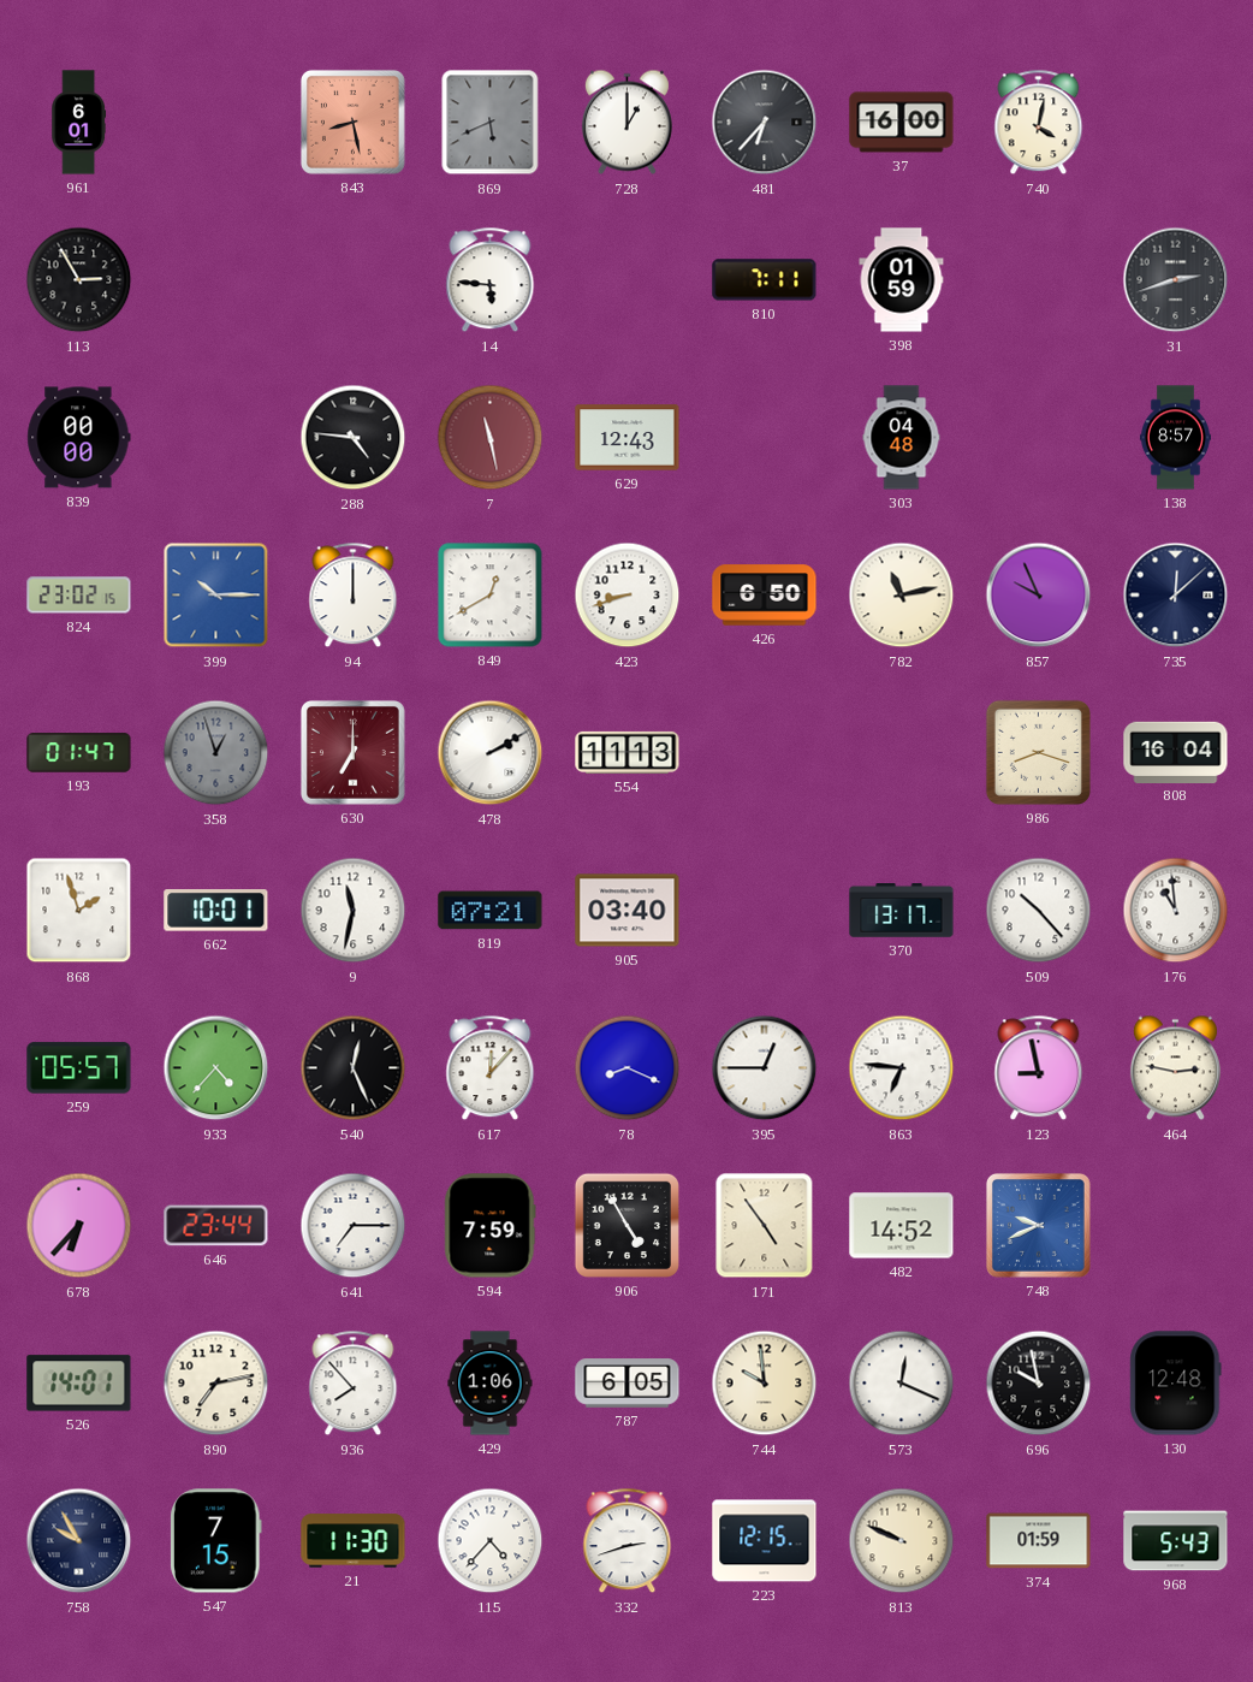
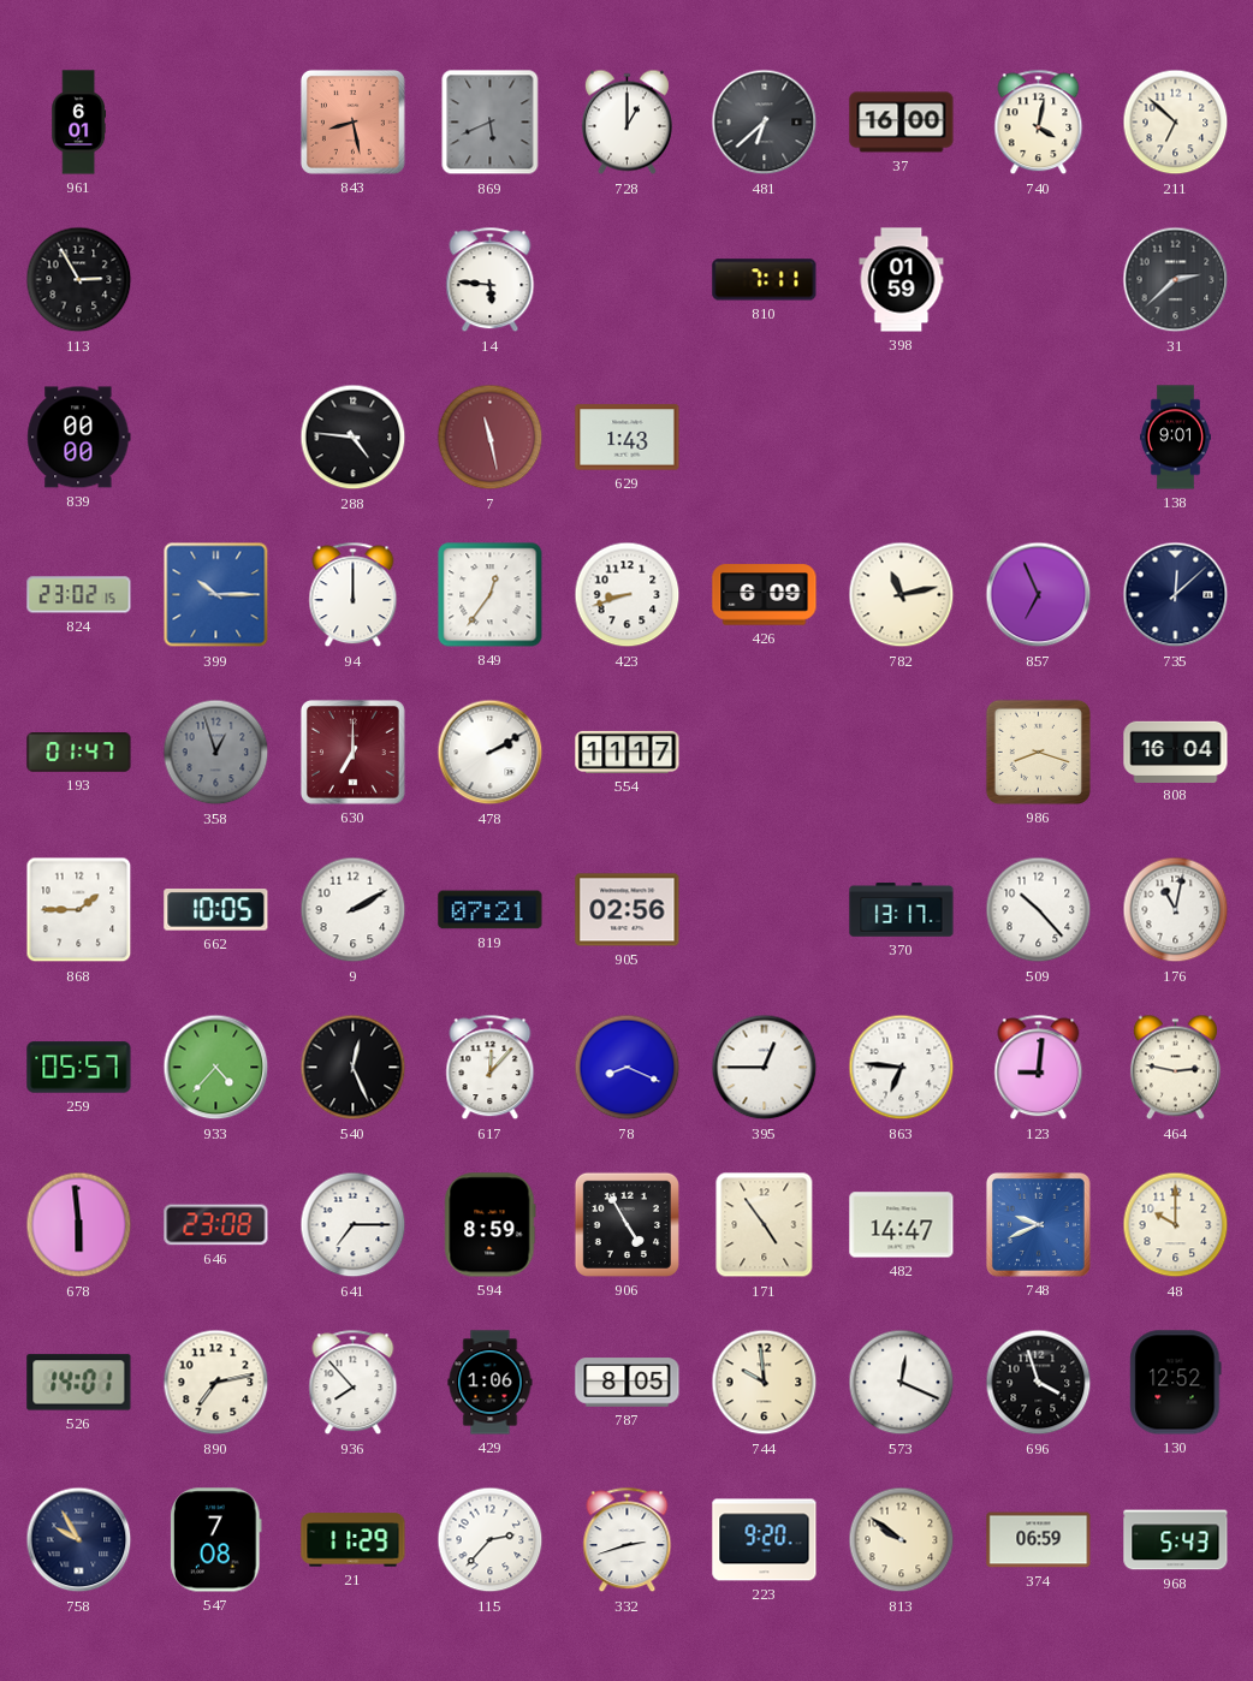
481: 6:37 -> 6:38 (765, 123)
211: none -> 6:52 (1176, 123)
31: 2:42 -> 2:38 (1176, 280)
629: 12:43 -> 1:43 (628, 438)
303: 04:48 -> none (902, 438)
138: 8:57 -> 9:01 (1175, 438)
849: 12:40 -> 12:36 (491, 595)
426: 6:50 -> 6:09 (765, 595)
857: 9:56 -> 6:56 (1039, 595)
554: 11:13 -> 11:17 (628, 752)
868: 1:57 -> 1:45 (79, 910)
662: 10:01 -> 10:05 (216, 910)
9: 11:32 -> 2:10 (354, 910)
905: 03:40 -> 02:56 (628, 910)
176: 10:59 -> 11:02 (1176, 910)
123: 8:58 -> 9:01 (1039, 1068)
678: 6:37 -> 5:59 (79, 1225)
646: 23:44 -> 23:08 (216, 1225)
594: 7:59 -> 8:59 (491, 1225)
482: 14:52 -> 14:47 (902, 1225)
48: none -> 10:00 (1176, 1225)
787: 6:05 -> 8:05 (628, 1383)
696: 9:58 -> 3:57 (1039, 1383)
130: 12:48 -> 12:52 (1176, 1383)
547: 7:15 -> 7:08 (216, 1540)
21: 11:30 -> 11:29 (354, 1540)
115: 4:37 -> 2:37 (491, 1540)
223: 12:15 -> 9:20 (765, 1540)
813: 9:49 -> 9:51 (902, 1540)
374: 01:59 -> 06:59 (1039, 1540)
